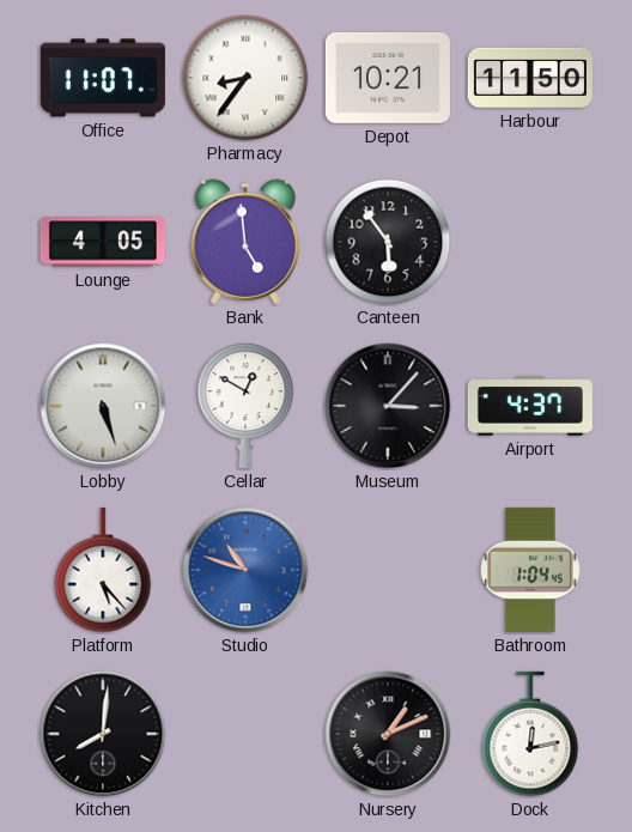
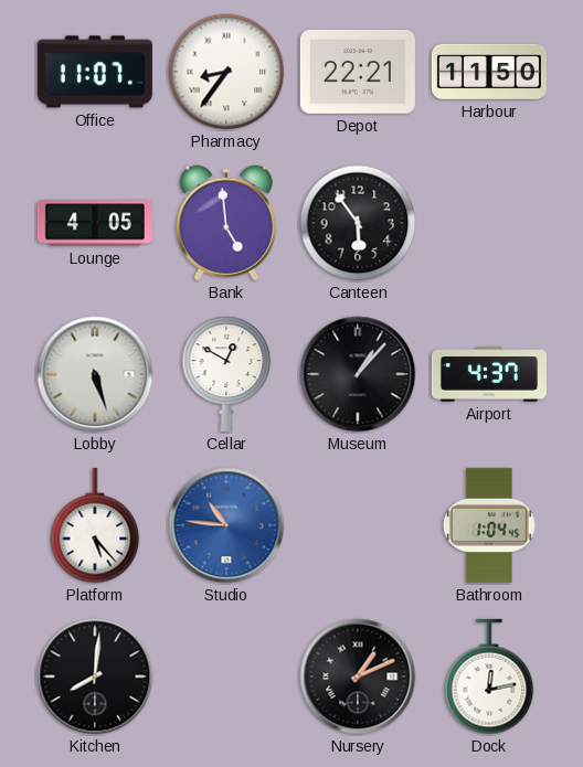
Depot: 10:21 -> 22:21 (358, 72)
Museum: 3:07 -> 1:07 (358, 374)
Studio: 10:48 -> 10:46 (226, 525)
